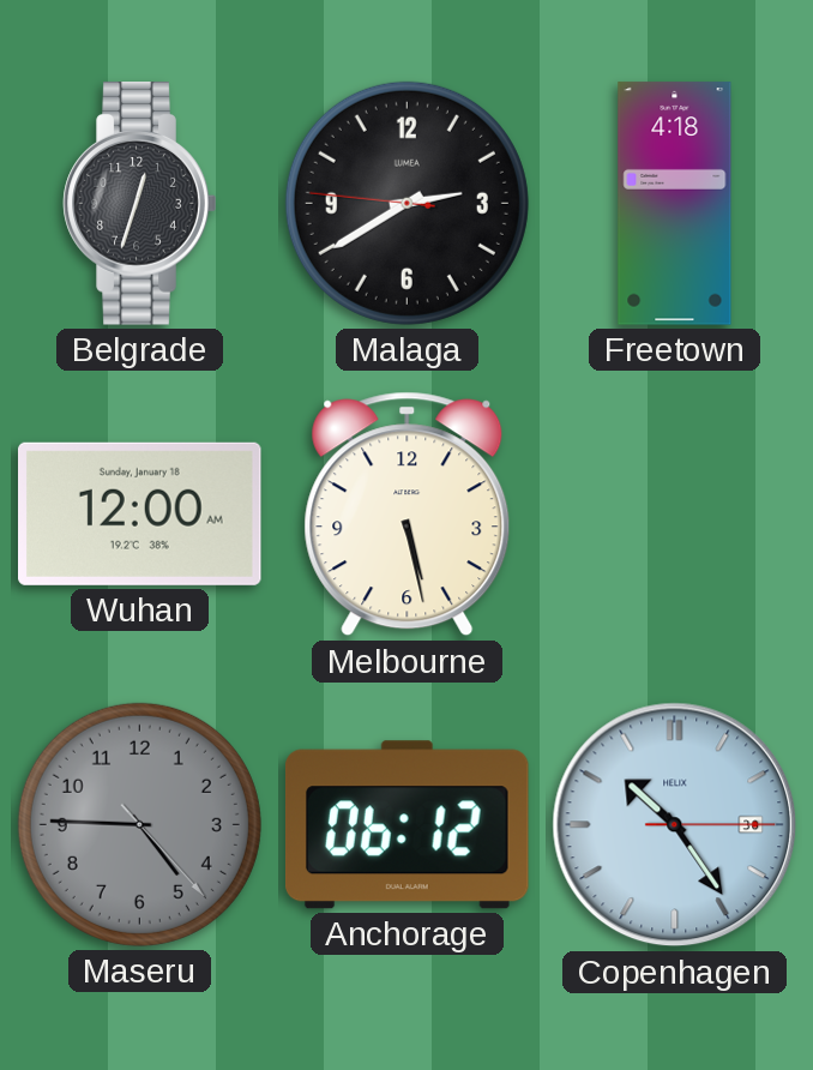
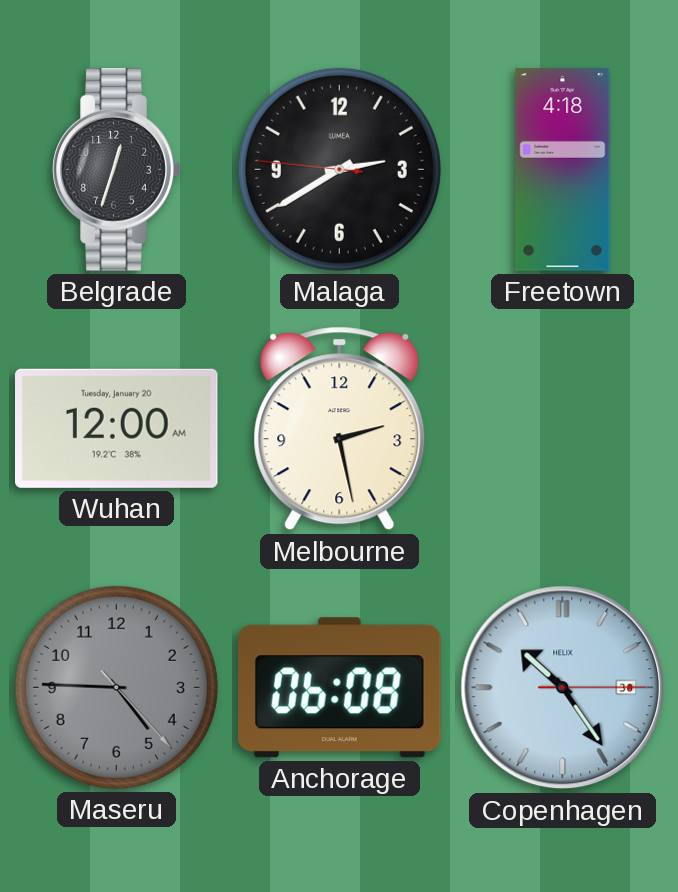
Wuhan date: Sunday, January 18 -> Tuesday, January 20 (117, 428)
Melbourne: 5:28 -> 2:28 (340, 429)
Anchorage: 06:12 -> 06:08 (339, 688)
